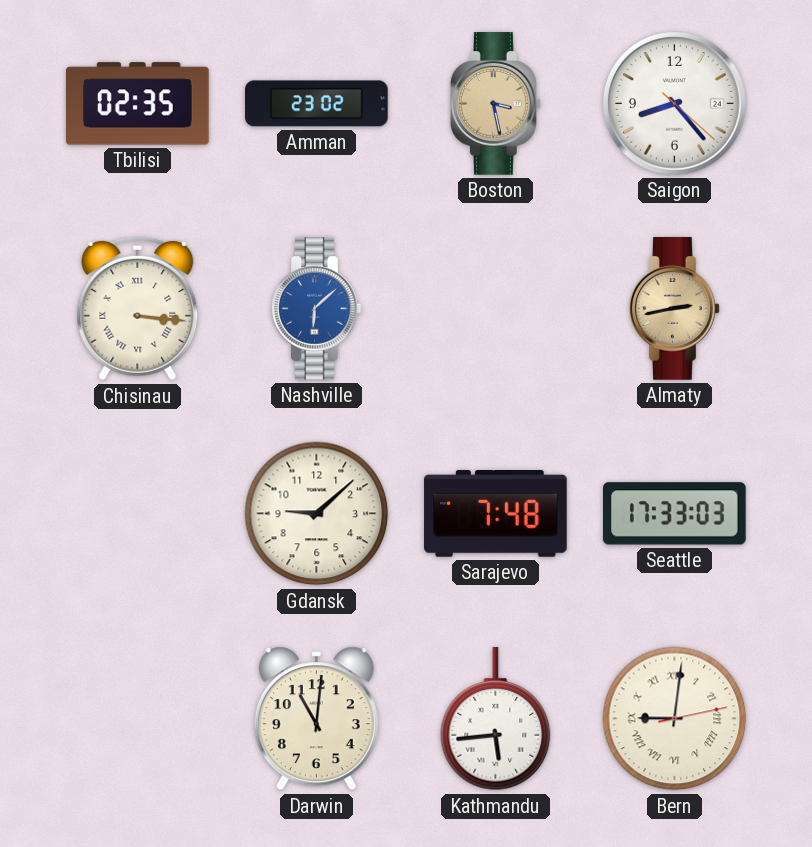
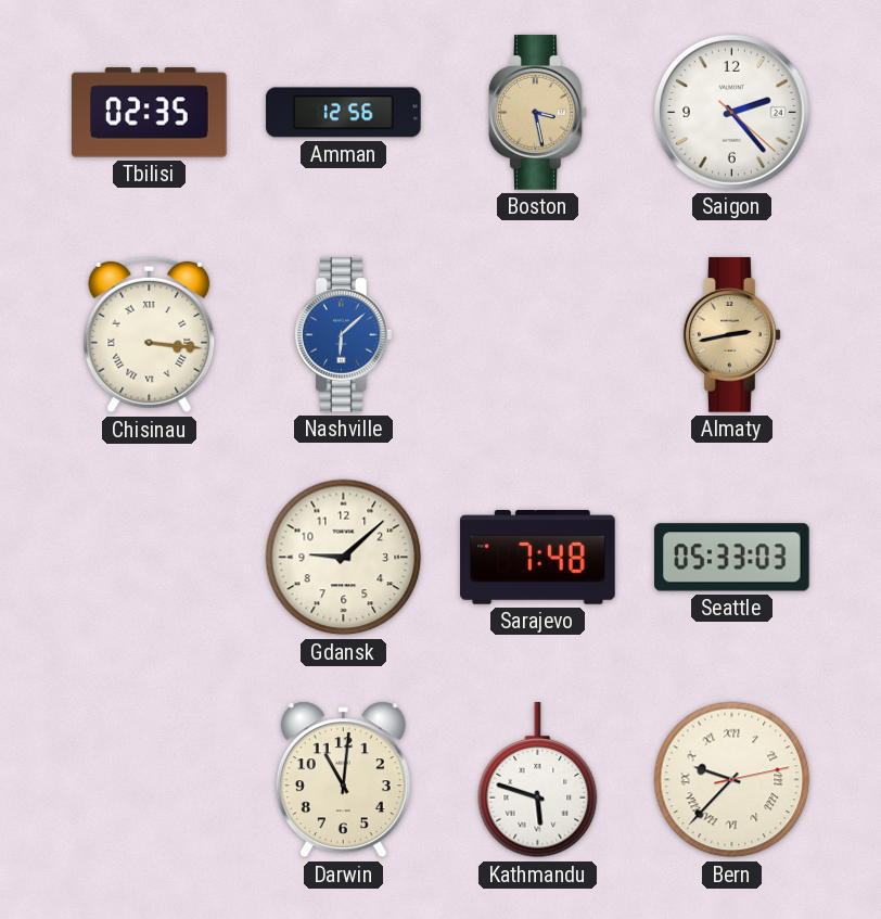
Amman: 23:02 -> 12:56 (344, 113)
Saigon: 8:23 -> 2:23 (731, 112)
Seattle: 17:33 -> 05:33 (732, 558)
Kathmandu: 5:44 -> 5:48 (538, 780)
Bern: 9:01 -> 9:37 (732, 780)
